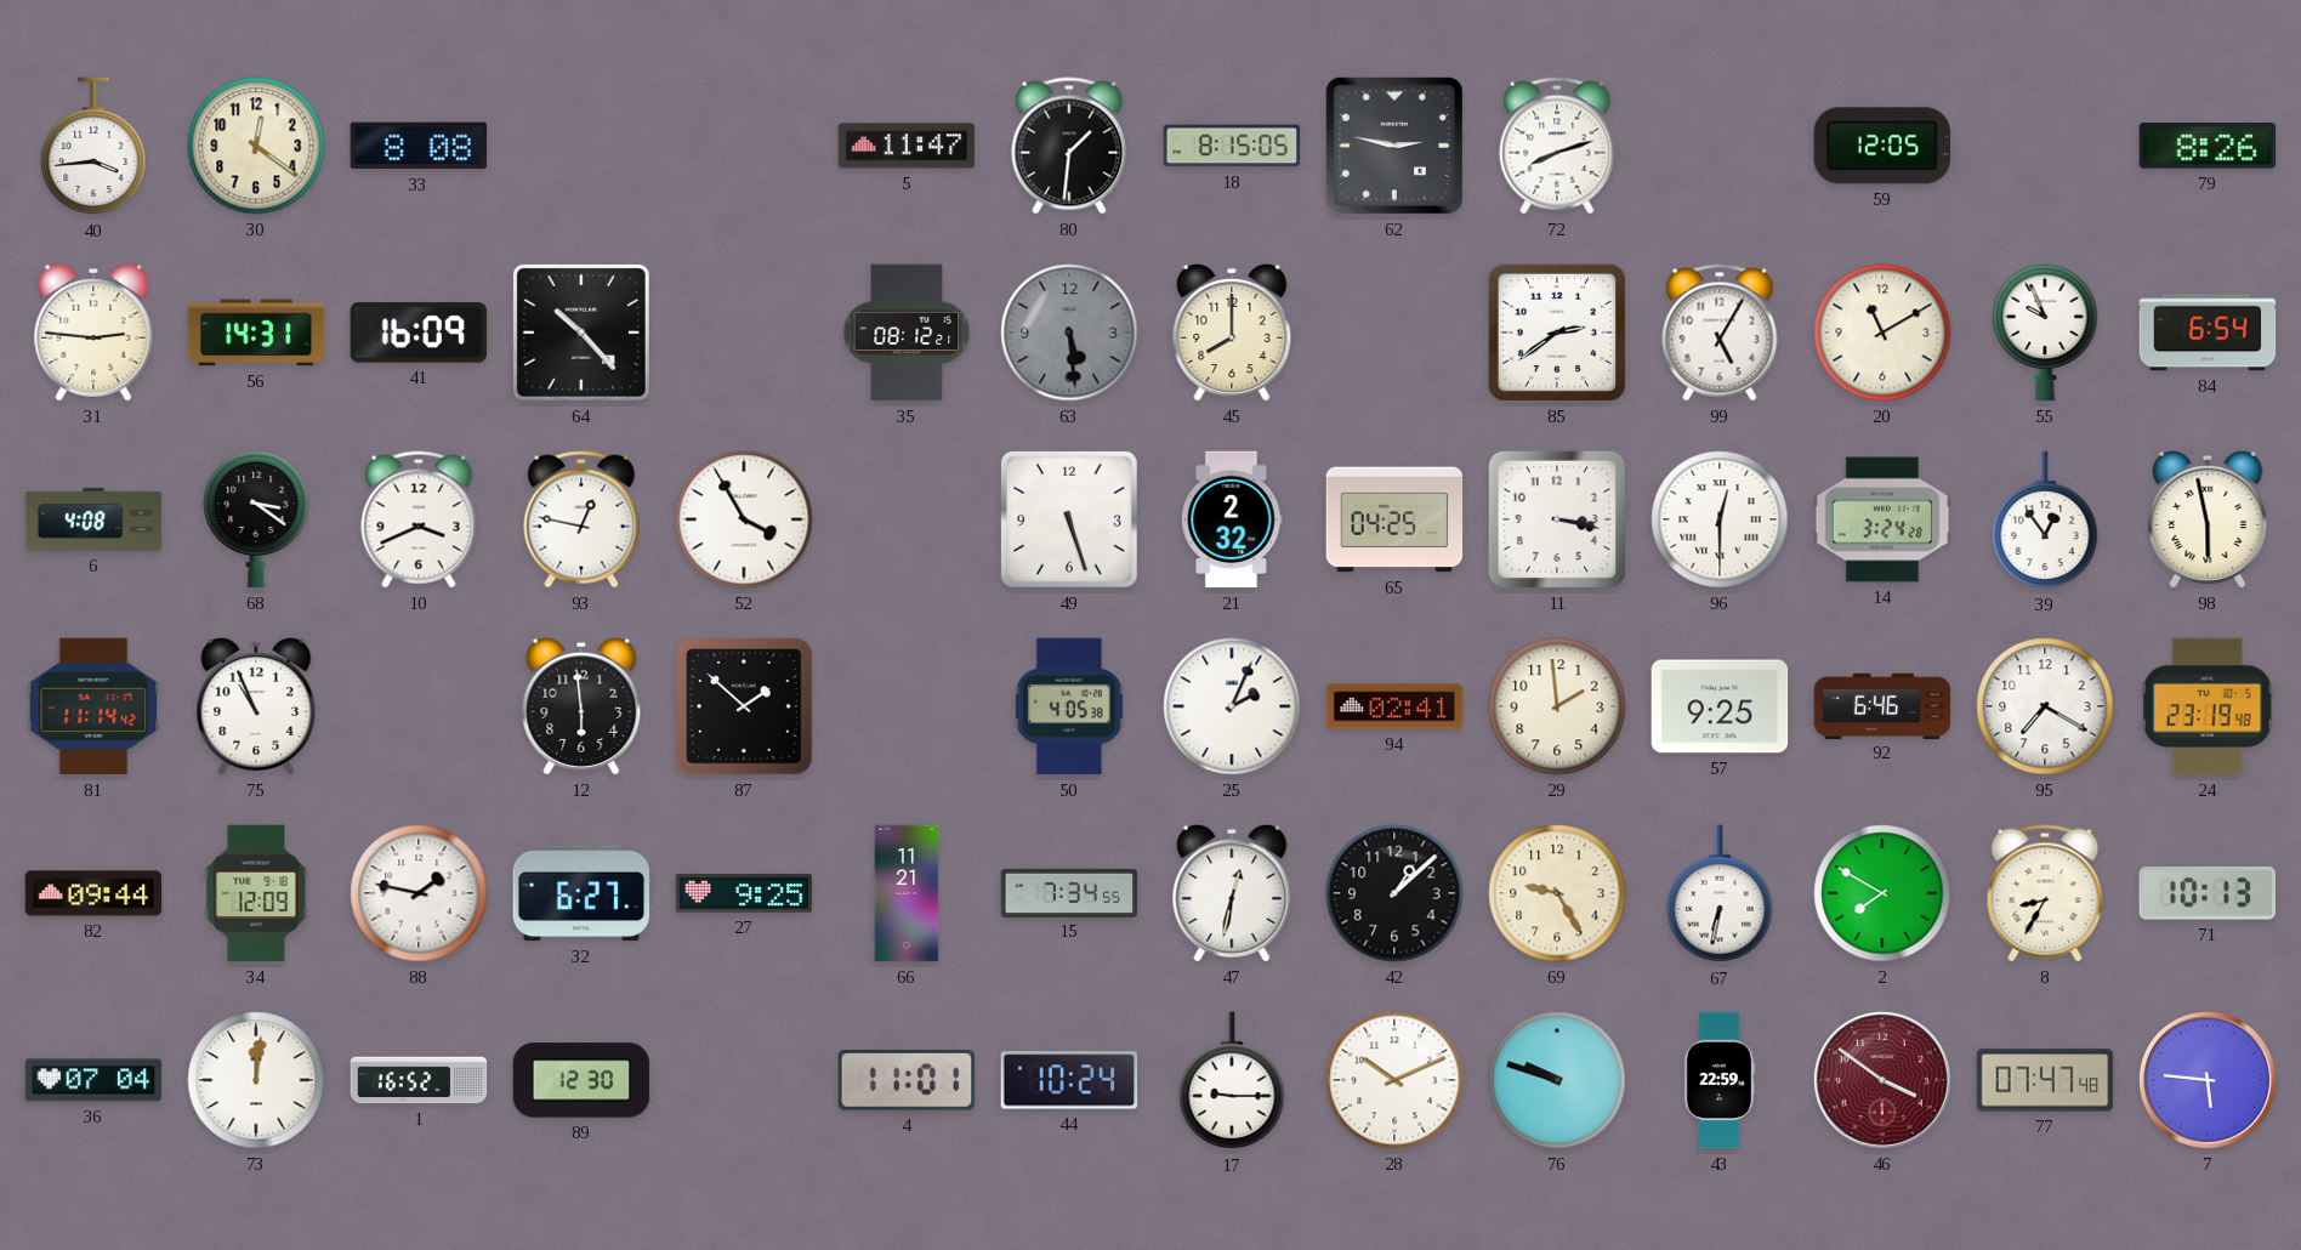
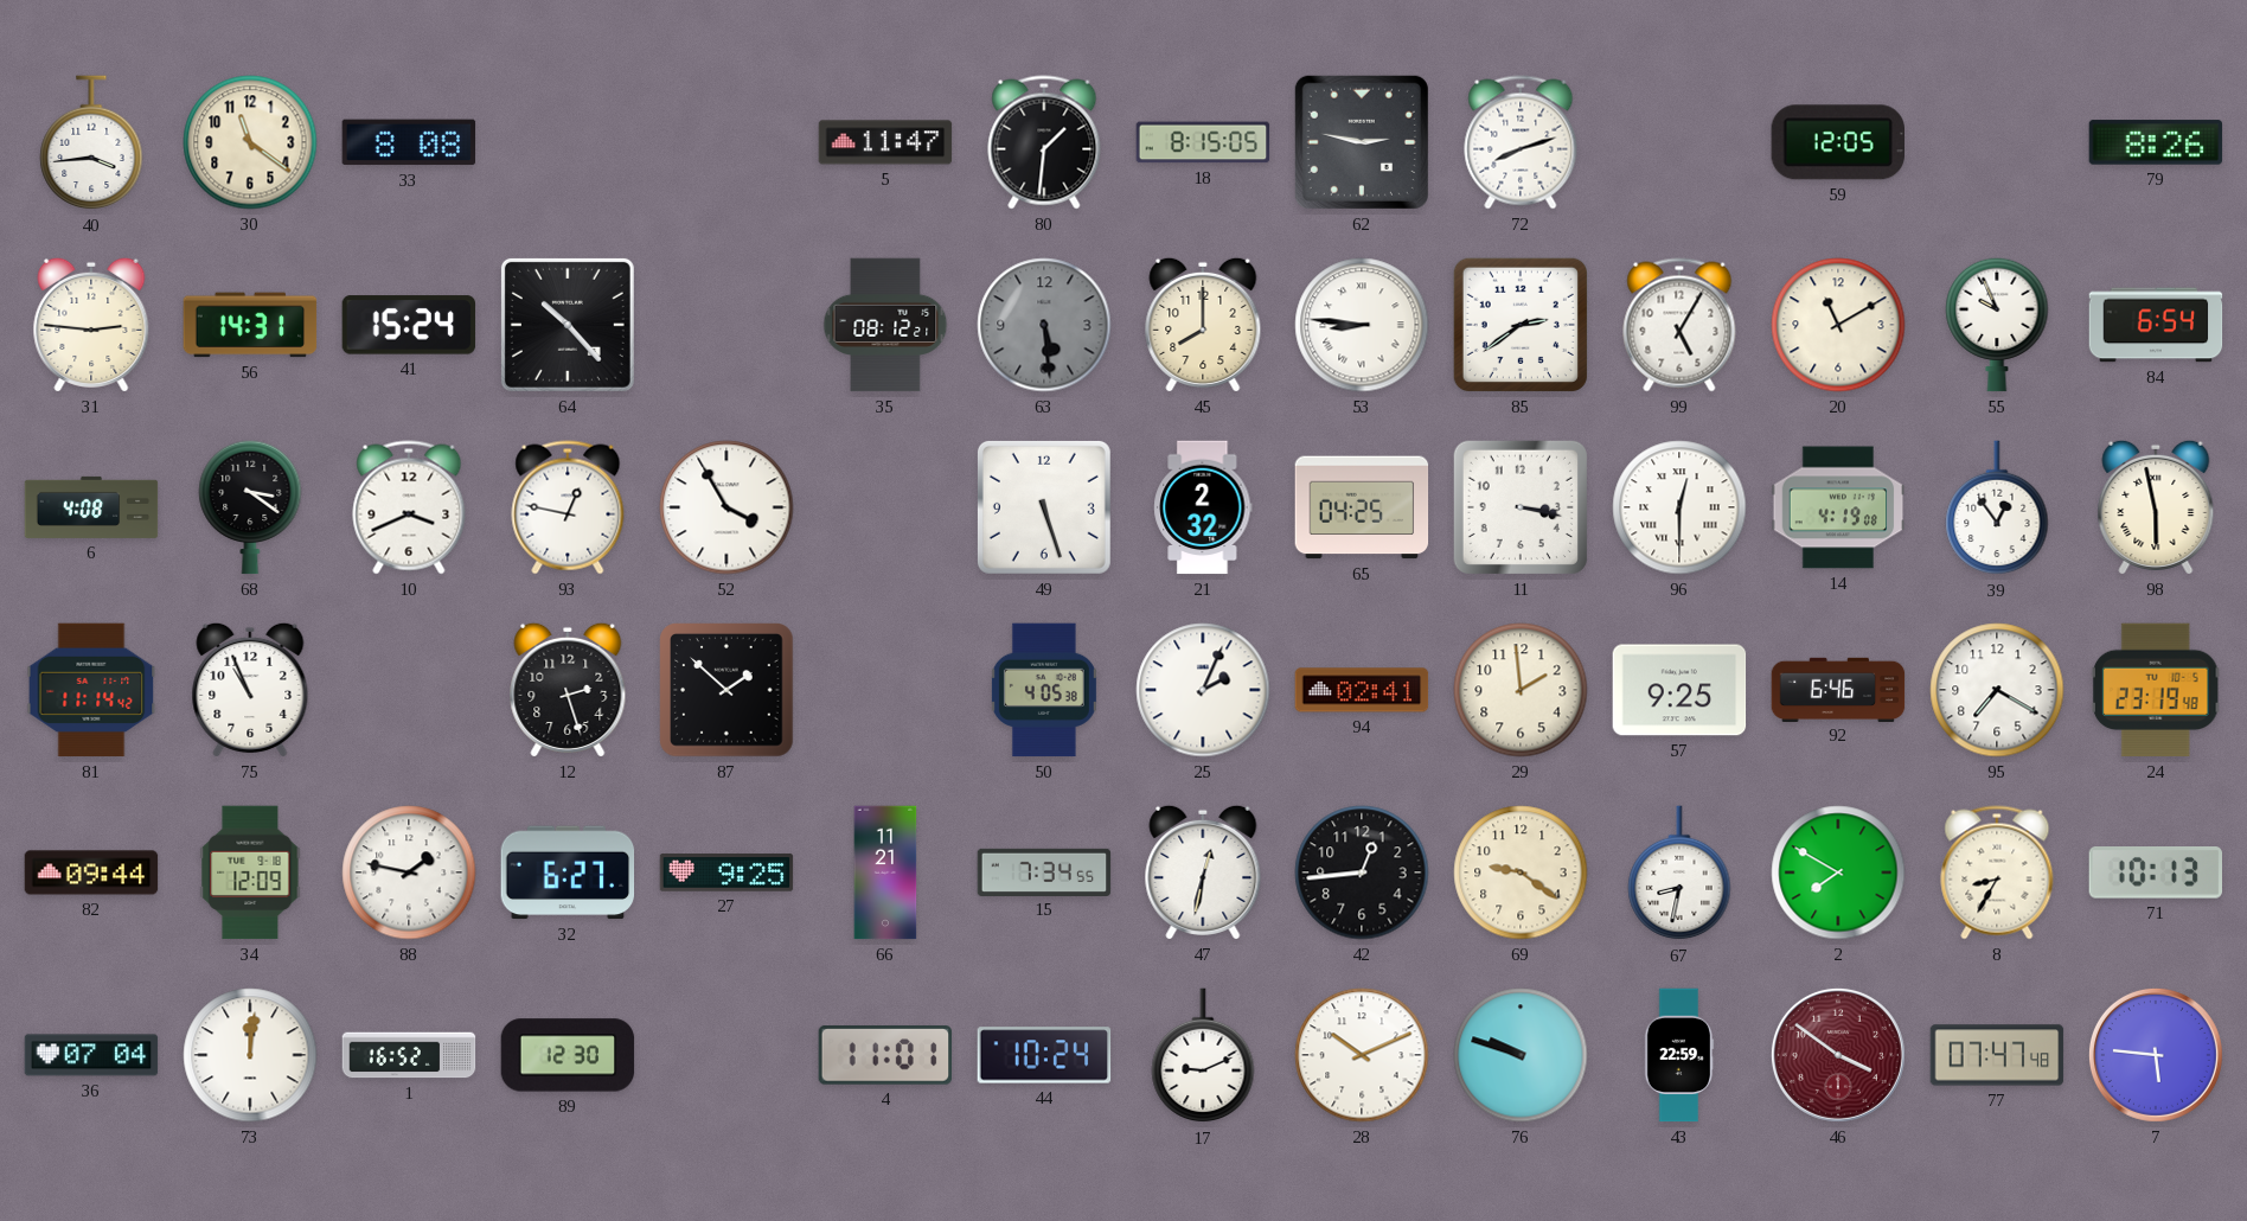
30: 12:21 -> 11:21 (250, 142)
41: 16:09 -> 15:24 (409, 325)
53: none -> 8:46 (1362, 325)
14: 3:24 -> 4:19 (1838, 507)
12: 5:59 -> 2:27 (568, 690)
42: 1:08 -> 12:44 (1362, 872)
69: 9:25 -> 9:21 (1521, 872)
67: 6:32 -> 8:32 (1679, 874)
17: 9:15 -> 9:11 (1203, 1056)
